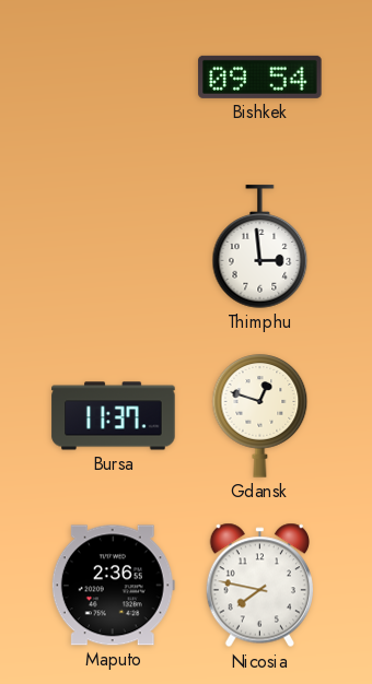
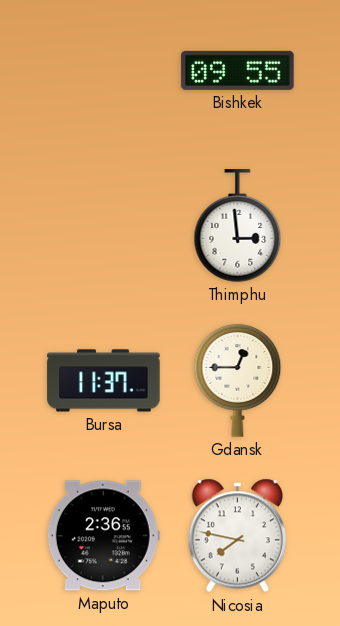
Bishkek: 09:54 -> 09:55 (238, 70)
Gdansk: 12:48 -> 12:45 (238, 381)
